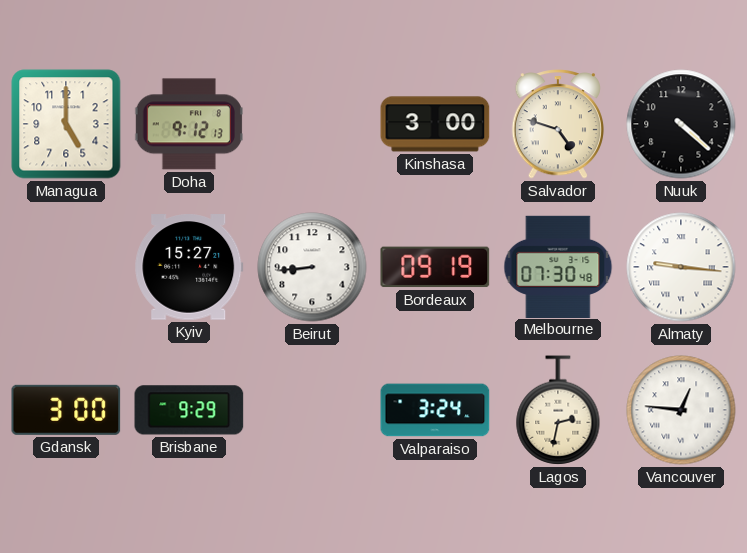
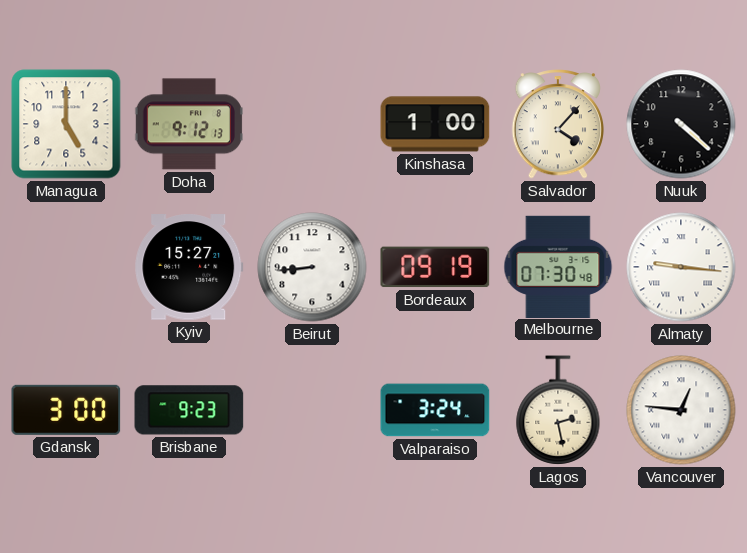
Kinshasa: 3:00 -> 1:00 (435, 124)
Salvador: 4:48 -> 4:07 (557, 124)
Brisbane: 9:29 -> 9:23 (189, 410)
Lagos: 2:32 -> 2:28 (558, 410)
